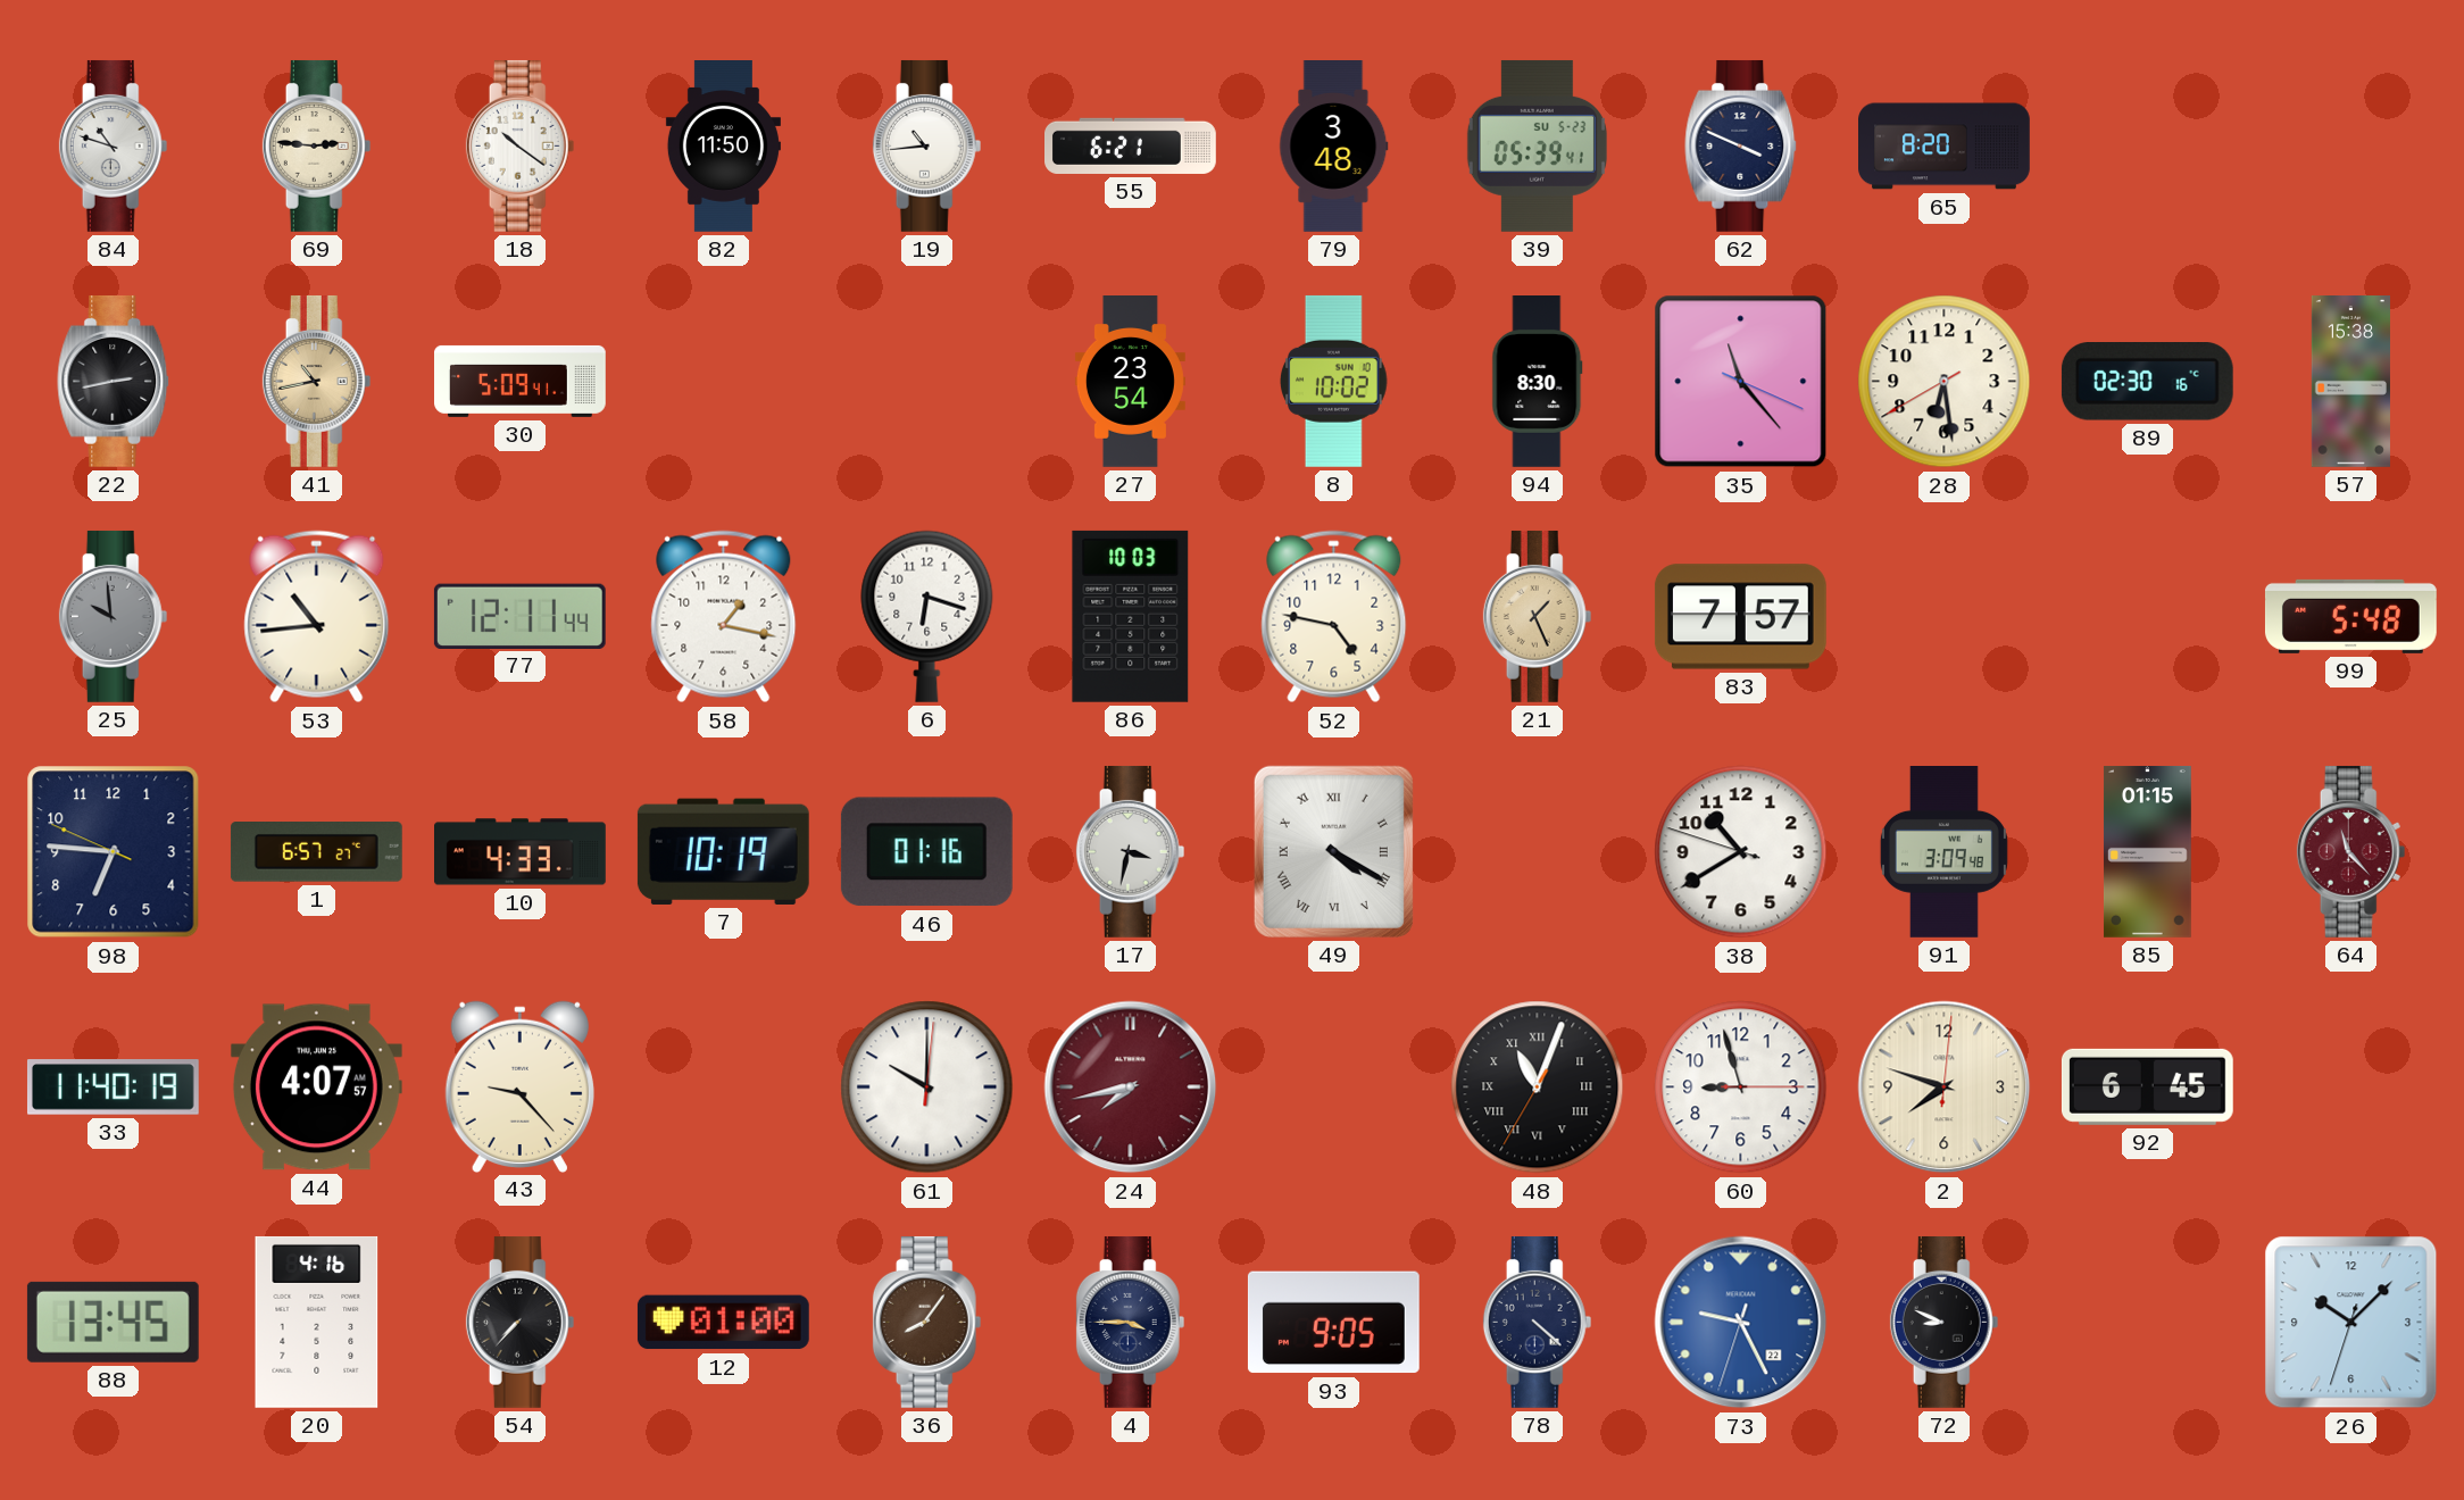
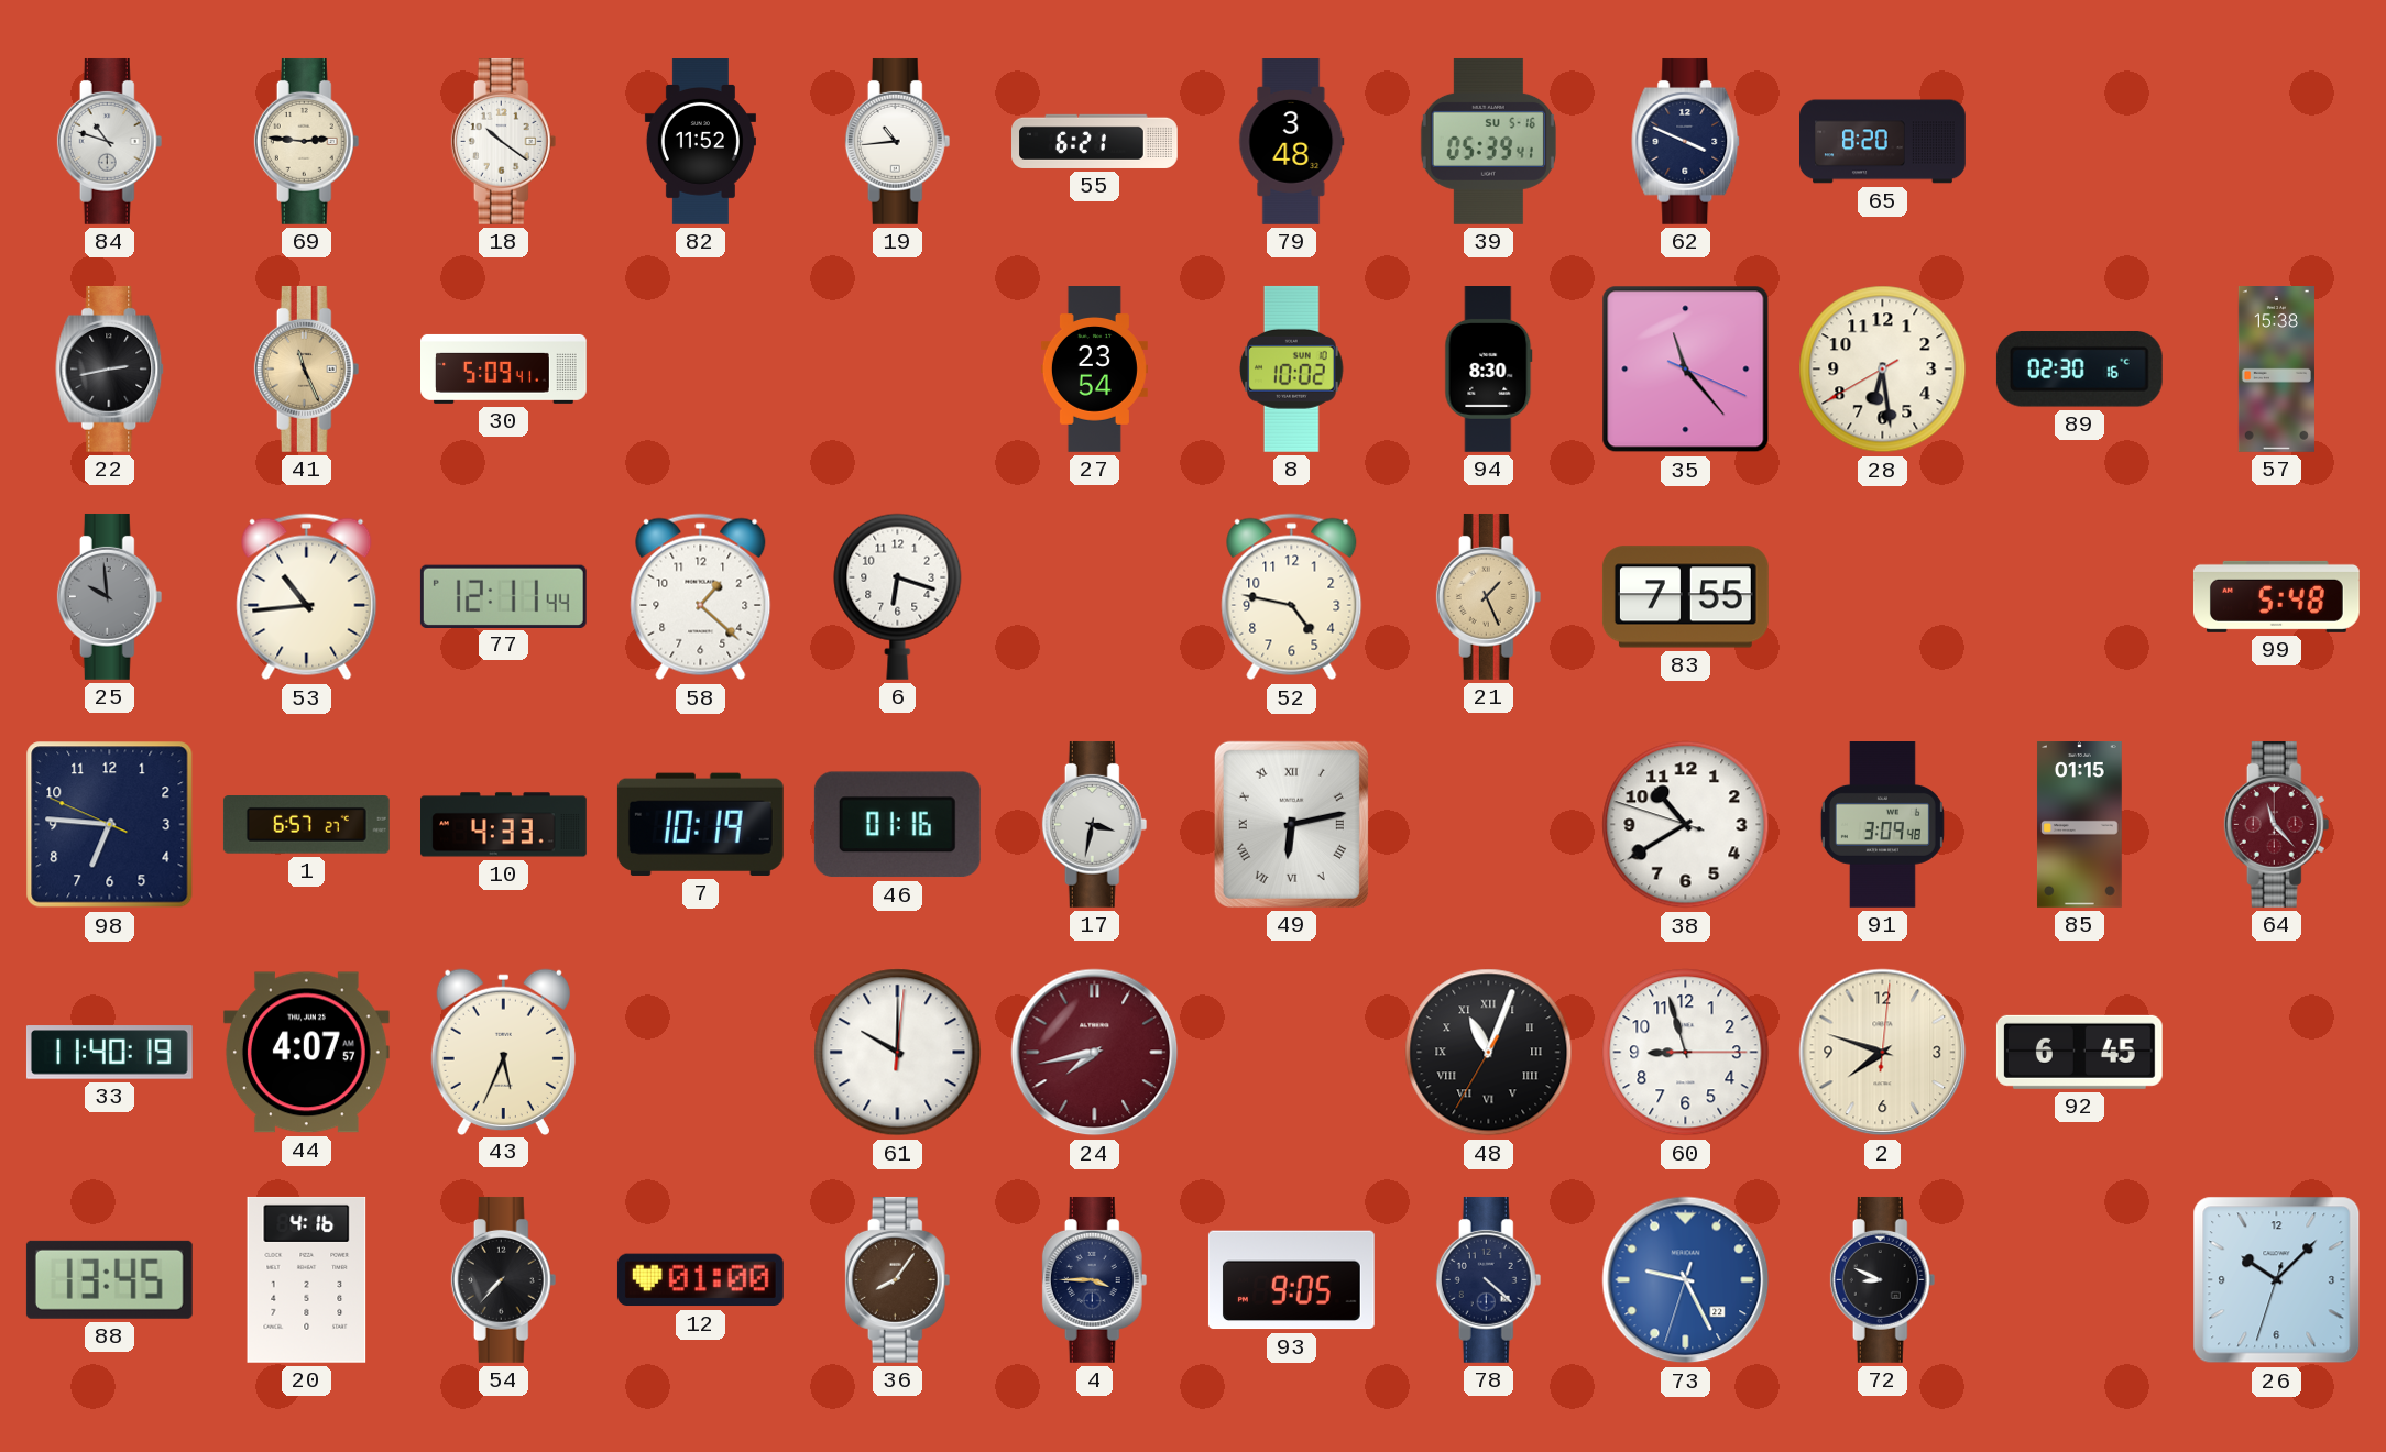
82: 11:50 -> 11:52 (700, 142)
39 date: SU 5-23 -> SU 5-16 (1488, 141)
41: 10:43 -> 11:26 (307, 369)
58: 1:17 -> 1:22 (701, 597)
86: 10:03 -> none (1131, 616)
83: 7:57 -> 7:55 (1685, 597)
49: 4:20 -> 6:13 (1291, 824)
43: 9:23 -> 5:34 (503, 1052)
